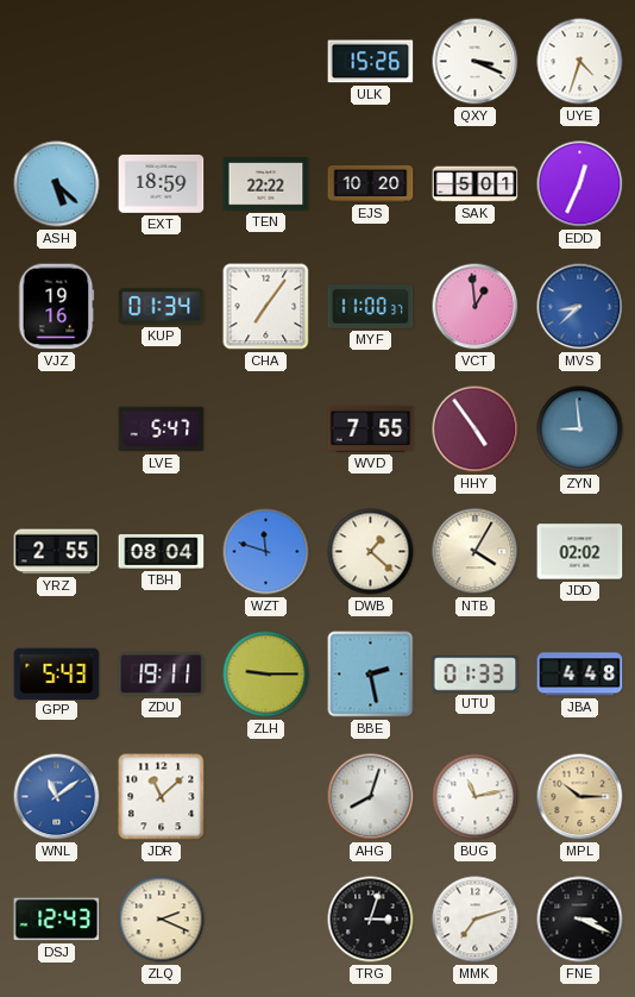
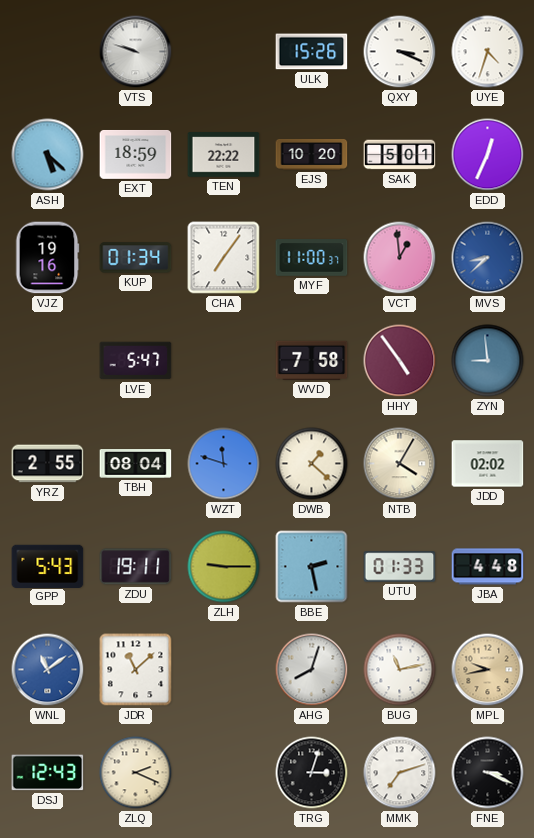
VTS: none -> 9:48 (136, 52)
WVD: 7:55 -> 7:58 (312, 360)
MPL: 10:15 -> 9:43 (488, 670)
